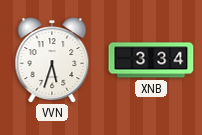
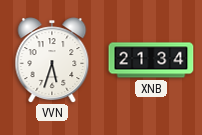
XNB: 3:34 -> 21:34 (151, 60)
